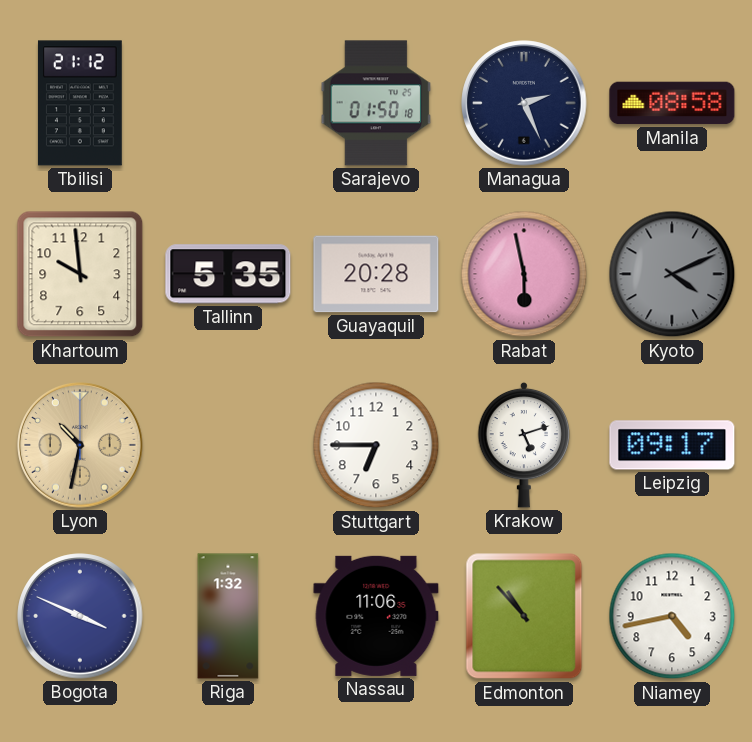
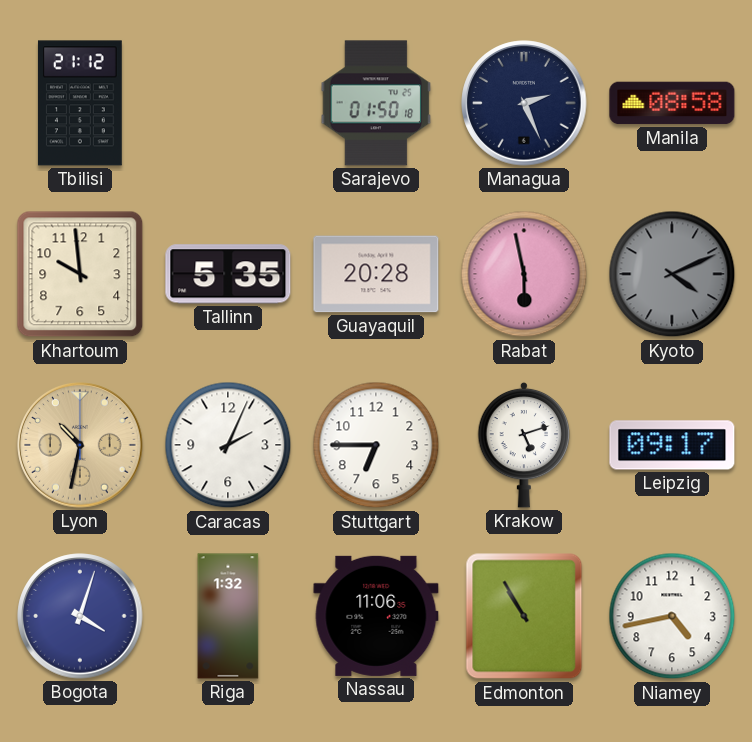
Caracas: none -> 2:04 (228, 445)
Bogota: 3:49 -> 4:03 (80, 616)
Edmonton: 10:53 -> 10:55 (524, 616)
